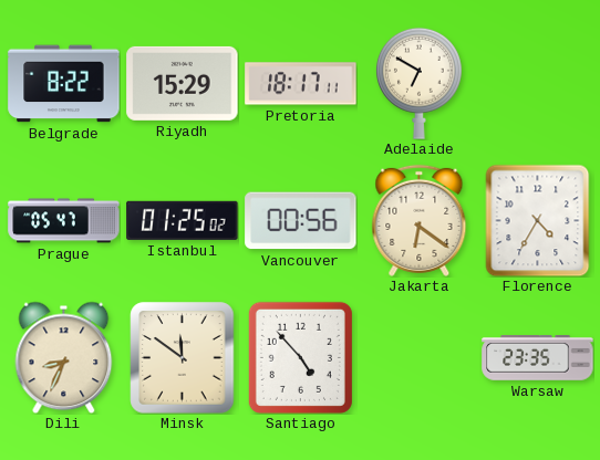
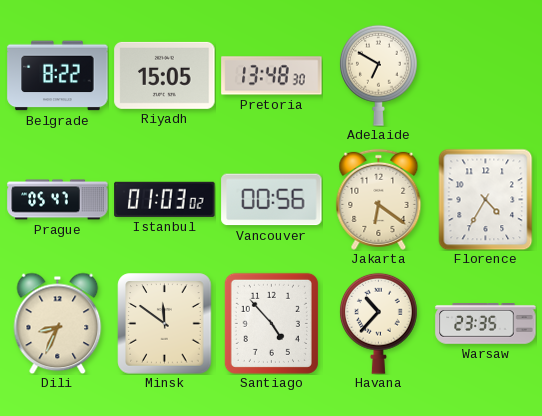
Riyadh: 15:29 -> 15:05 (165, 75)
Pretoria: 18:17 -> 13:48 (272, 76)
Istanbul: 01:25 -> 01:03 (165, 199)
Havana: none -> 10:37 (379, 323)
